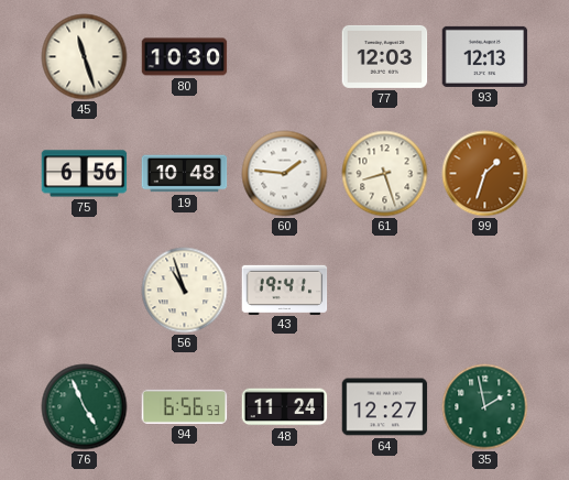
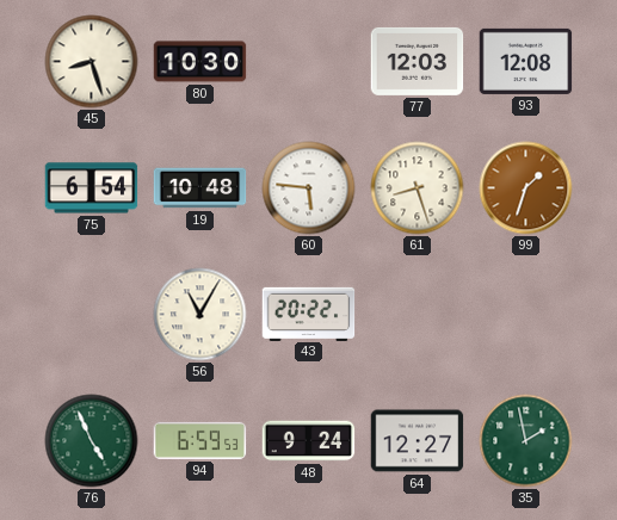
45: 11:27 -> 8:27 (92, 62)
93: 12:13 -> 12:08 (526, 61)
75: 6:56 -> 6:54 (92, 188)
60: 1:46 -> 5:46 (309, 188)
56: 10:57 -> 11:05 (200, 315)
43: 19:41 -> 20:22 (309, 314)
94: 6:56 -> 6:59 (200, 440)
48: 11:24 -> 9:24 (309, 441)
